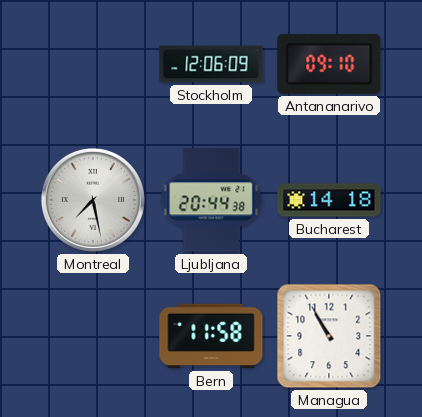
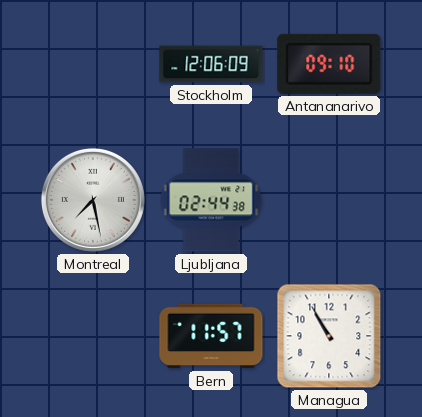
Ljubljana: 20:44 -> 02:44 (211, 200)
Bucharest: 14:18 -> none (329, 200)
Bern: 11:58 -> 11:57 (211, 336)
